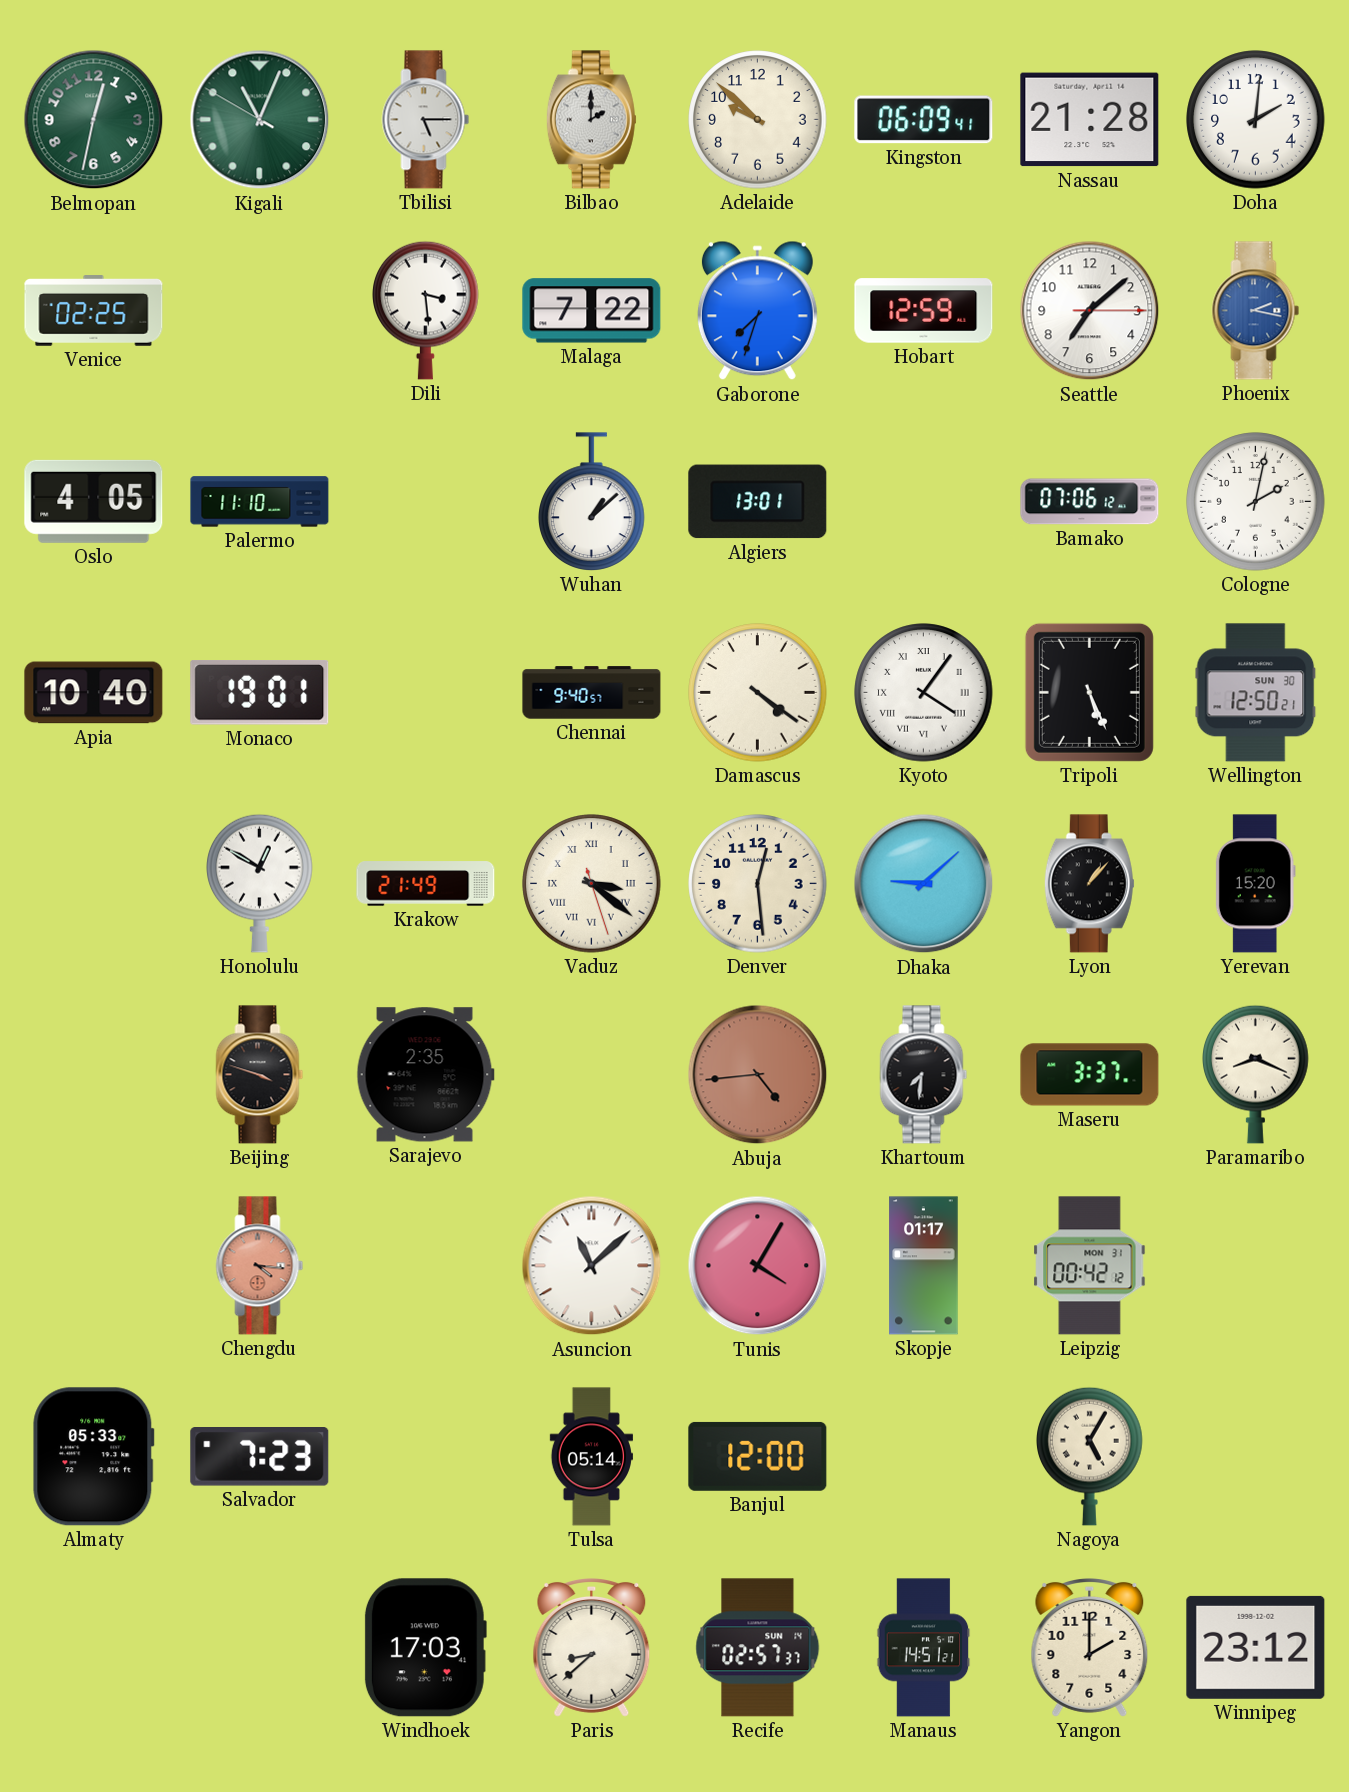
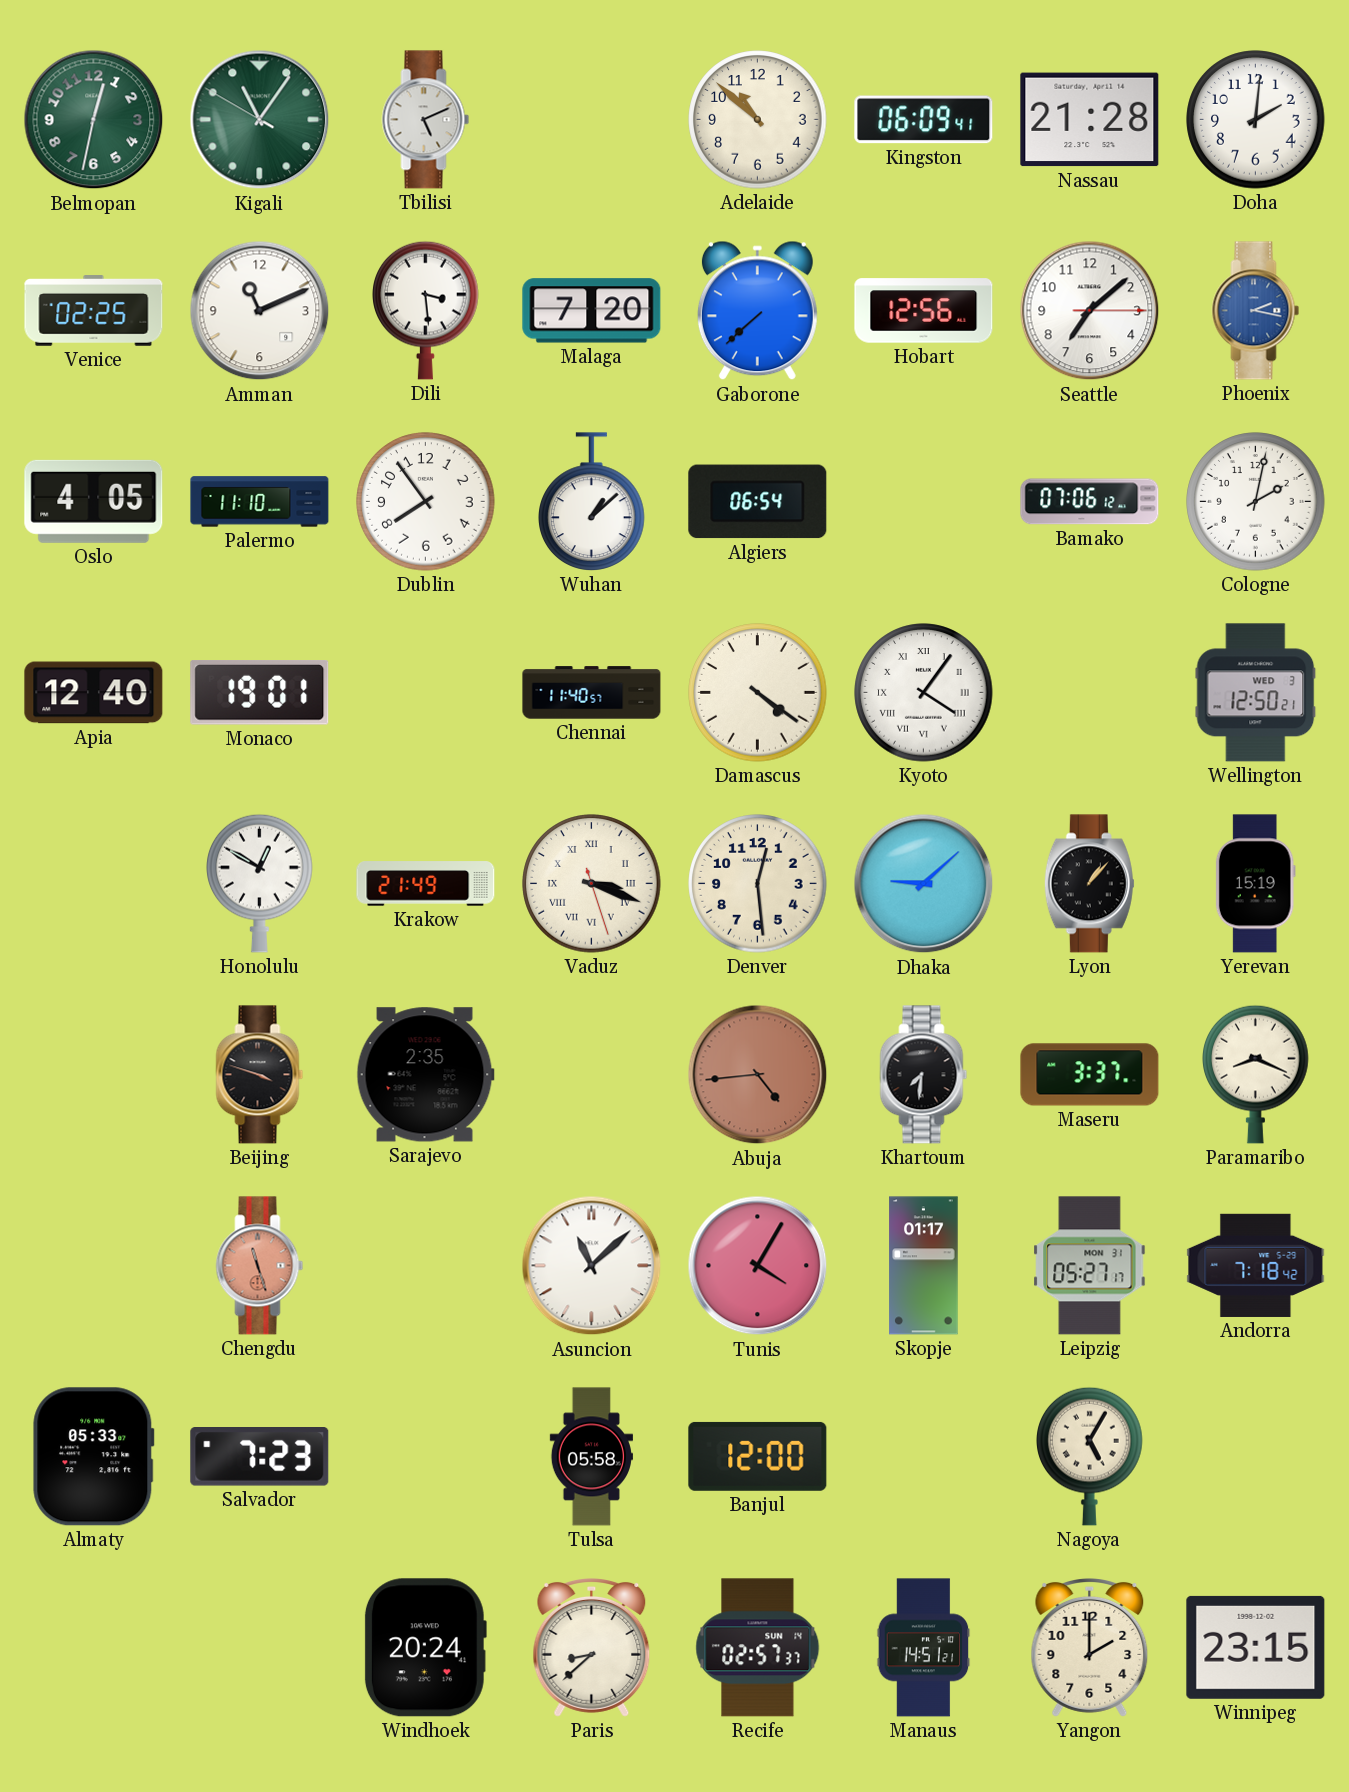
Kigali: 11:03 -> 11:05 (260, 120)
Tbilisi: 5:15 -> 5:11 (426, 120)
Bilbao: 2:00 -> none (591, 120)
Adelaide: 9:52 -> 10:52 (758, 120)
Amman: none -> 11:11 (260, 311)
Malaga: 7:22 -> 7:20 (592, 311)
Gaborone: 7:33 -> 7:38 (757, 311)
Hobart: 12:59 -> 12:56 (924, 311)
Dublin: none -> 7:54 (426, 502)
Algiers: 13:01 -> 06:54 (758, 502)
Apia: 10:40 -> 12:40 (94, 693)
Chennai: 9:40 -> 11:40 (592, 693)
Tripoli: 5:26 -> none (1089, 692)
Wellington date: SUN 30 -> WED 3 (1256, 693)
Vaduz: 3:21 -> 3:18 (592, 884)
Yerevan: 15:20 -> 15:19 (1255, 884)
Chengdu: 4:16 -> 11:27 (260, 1266)
Leipzig: 00:42 -> 05:27 (1090, 1266)
Andorra: none -> 7:18 (1256, 1265)
Tulsa: 05:14 -> 05:58 (591, 1457)
Windhoek: 17:03 -> 20:24 (425, 1648)
Winnipeg: 23:12 -> 23:15 (1256, 1647)
